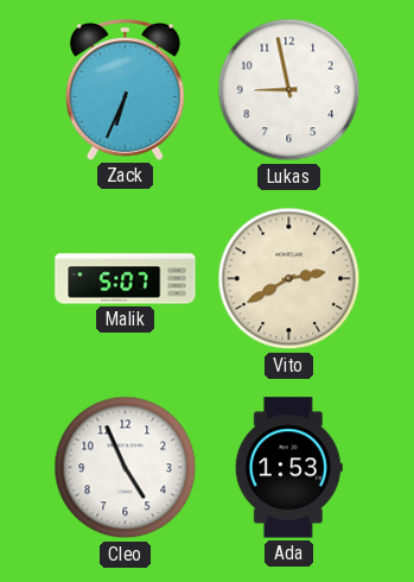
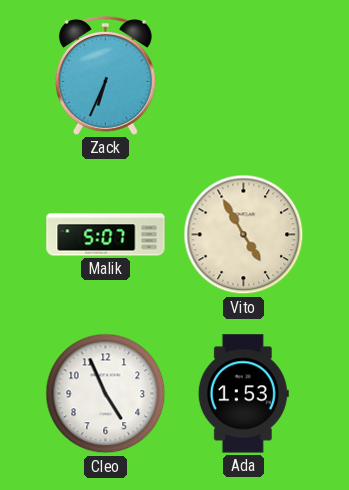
Lukas: 8:58 -> none (289, 90)
Vito: 2:40 -> 4:55 (244, 235)
